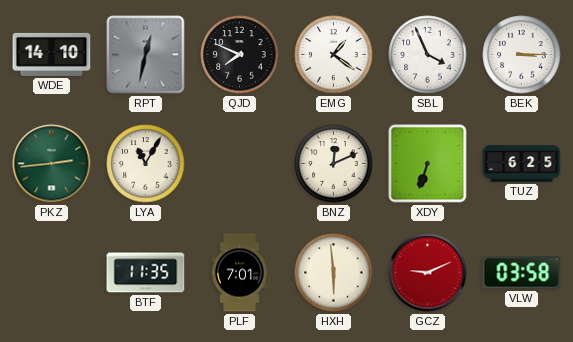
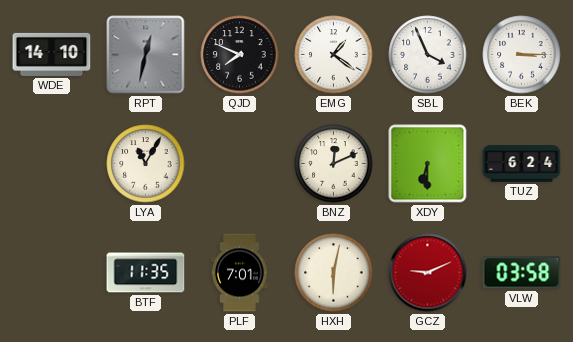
PKZ: 2:44 -> none (52, 164)
XDY: 6:33 -> 6:30 (428, 164)
TUZ: 6:25 -> 6:24 (522, 164)
HXH: 5:59 -> 6:02 (334, 273)
